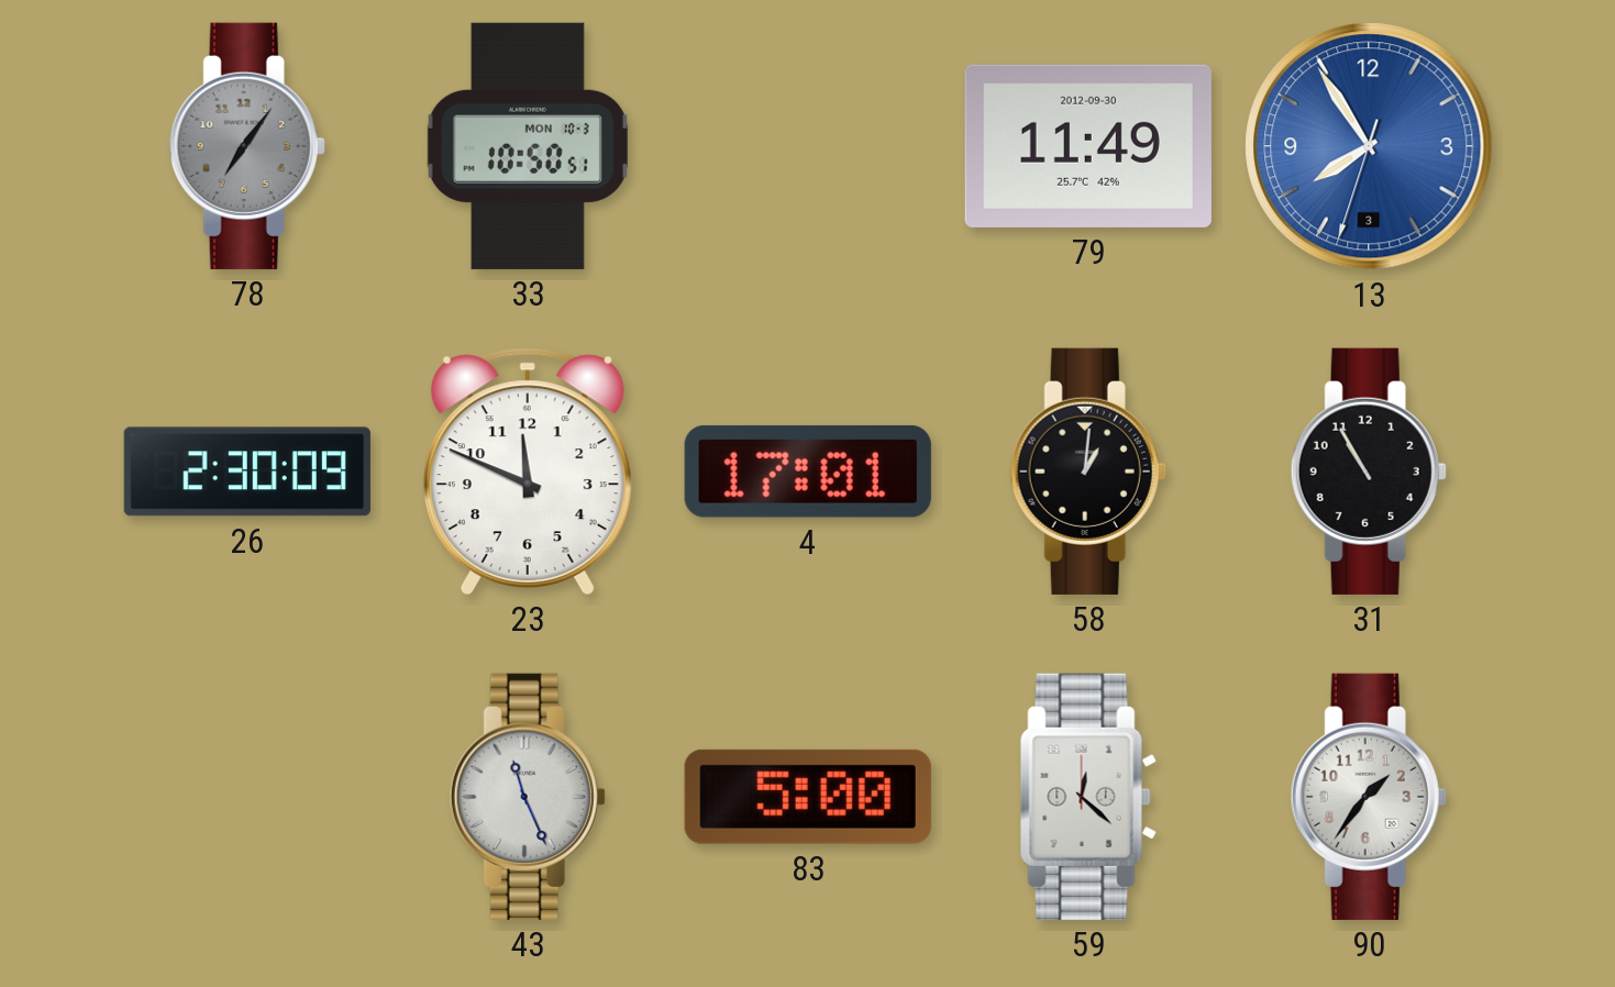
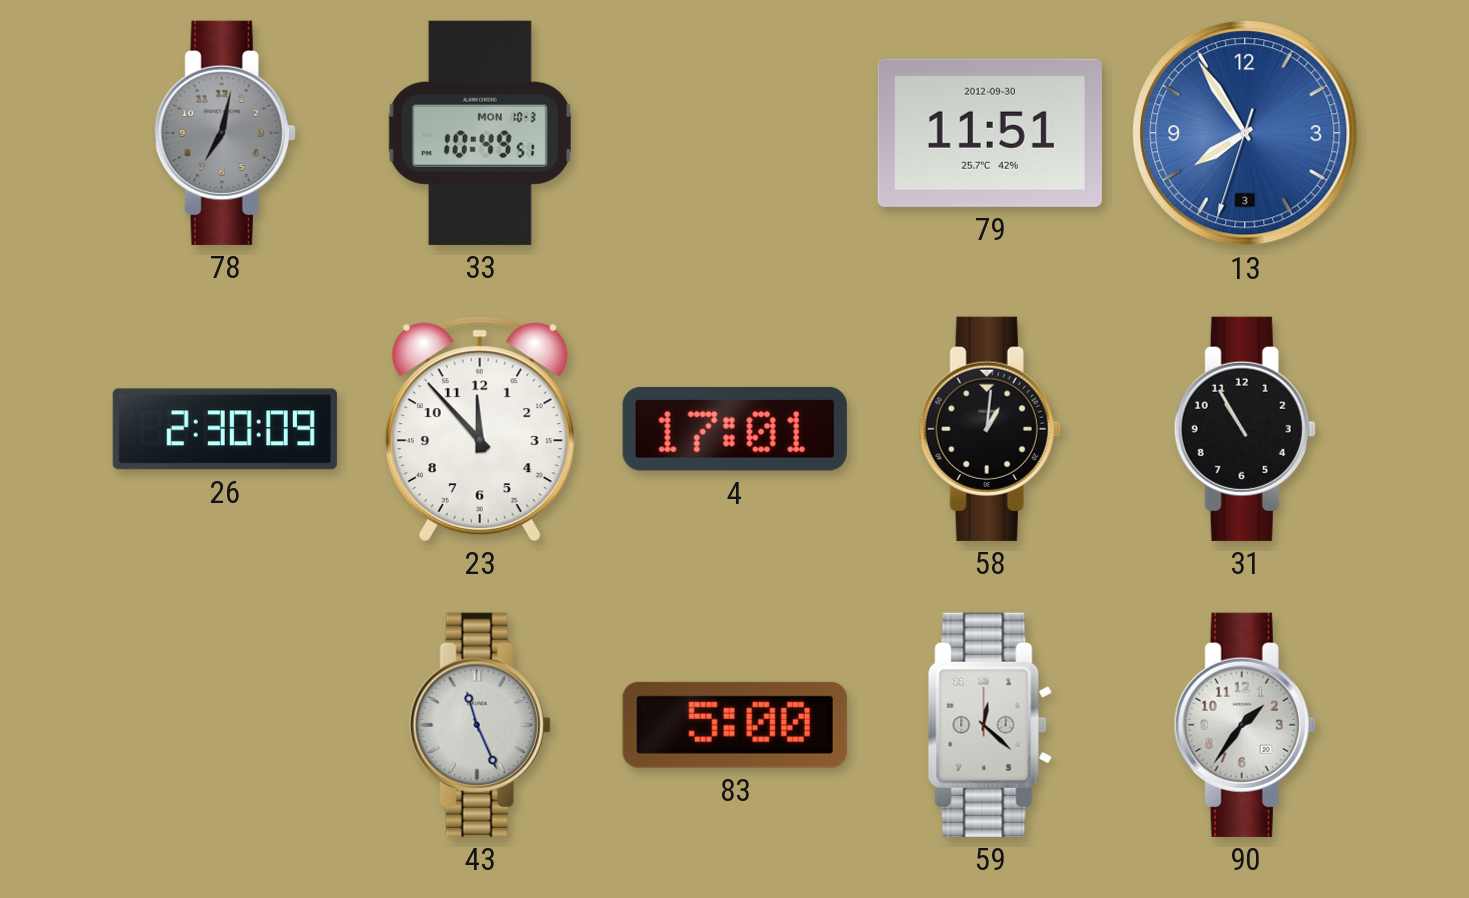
78: 7:06 -> 7:02 (225, 133)
33: 10:50 -> 10:49 (480, 133)
79: 11:49 -> 11:51 (990, 133)
23: 11:49 -> 11:53 (480, 429)
